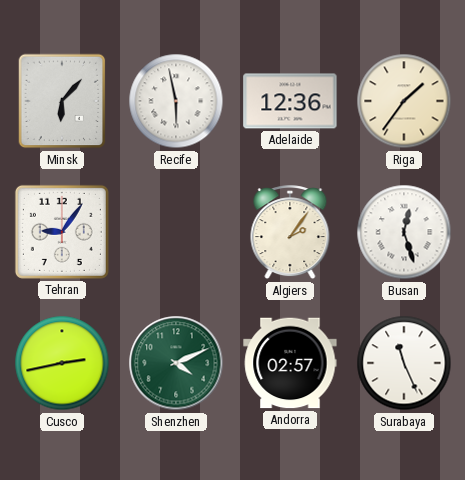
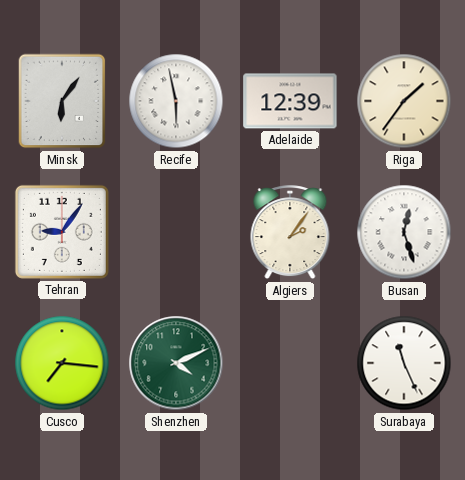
Minsk: 6:07 -> 6:06 (62, 101)
Adelaide: 12:36 -> 12:39 (290, 101)
Cusco: 2:43 -> 7:16 (62, 363)
Andorra: 02:57 -> none (290, 363)
